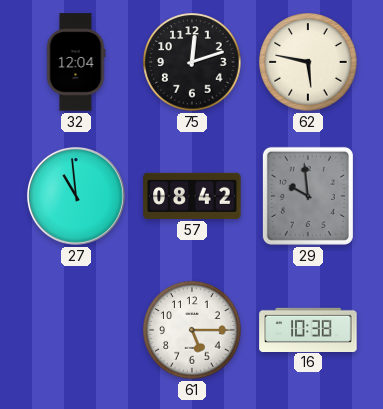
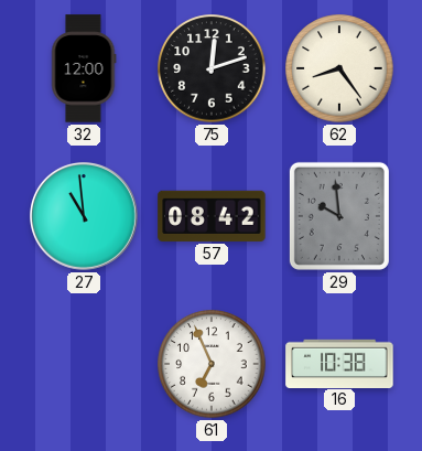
32: 12:04 -> 12:00 (84, 68)
62: 5:47 -> 8:24 (339, 68)
61: 5:15 -> 6:56 (212, 364)
